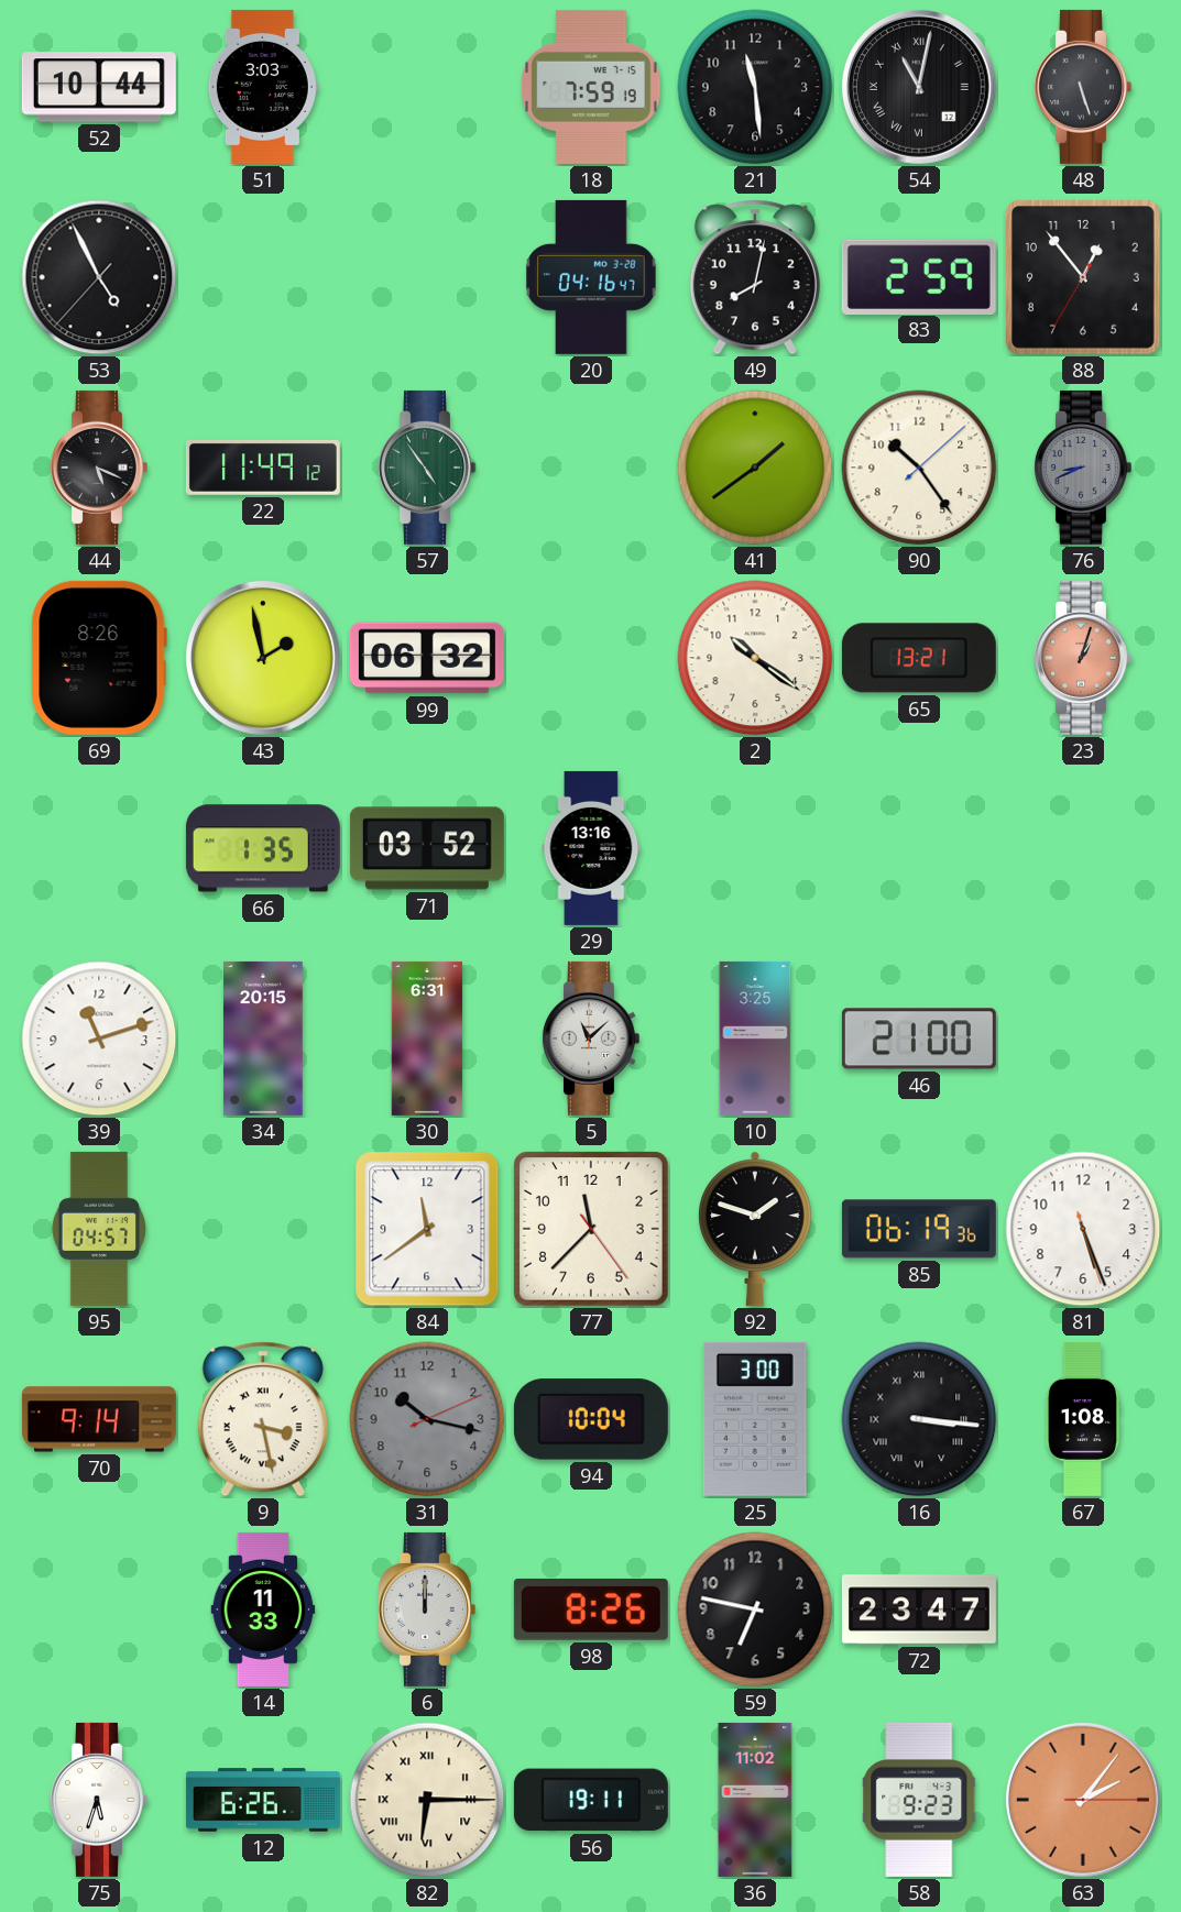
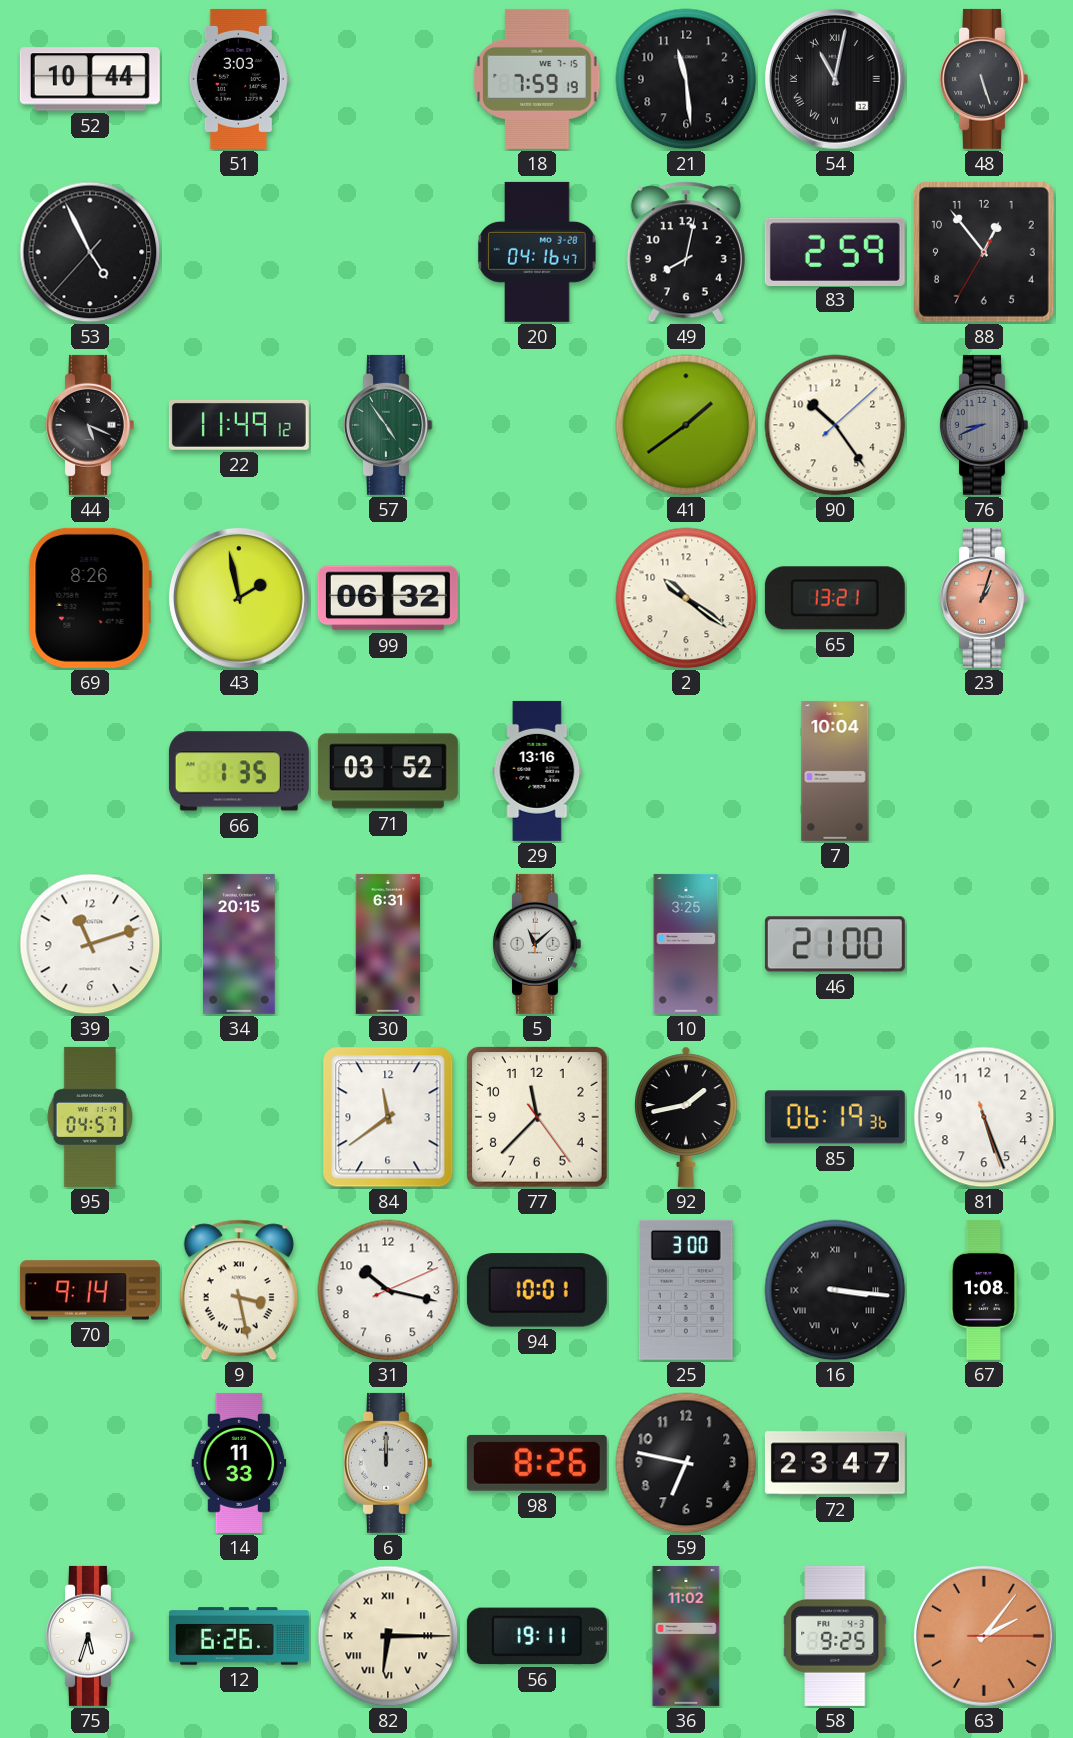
7: none -> 10:04 (835, 771)
92: 1:48 -> 1:43 (686, 1117)
31 dial: grey -> white (388, 1290)
94: 10:04 -> 10:01 (537, 1290)
58: 9:23 -> 9:25 (836, 1636)
